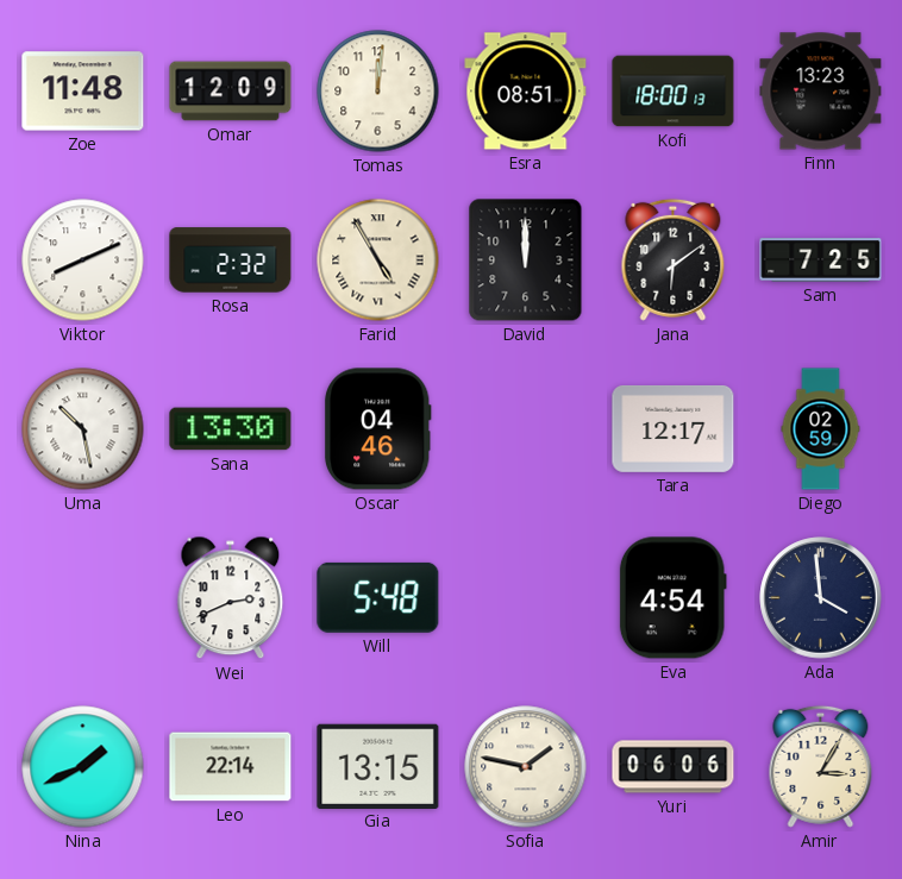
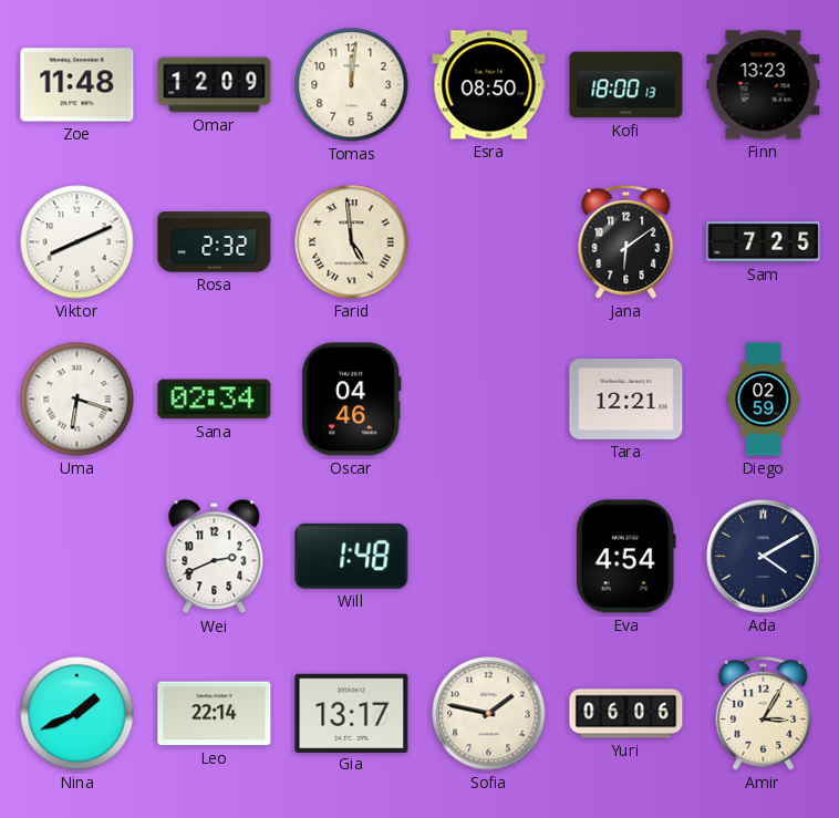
Esra: 08:51 -> 08:50 (489, 85)
Farid: 4:55 -> 4:59 (352, 242)
David: 12:00 -> none (526, 260)
Uma: 10:28 -> 6:18 (77, 400)
Sana: 13:30 -> 02:34 (215, 400)
Tara: 12:17 -> 12:21 (626, 398)
Will: 5:48 -> 1:48 (352, 556)
Ada: 3:59 -> 4:10 (764, 557)
Gia: 13:15 -> 13:17 (352, 713)
